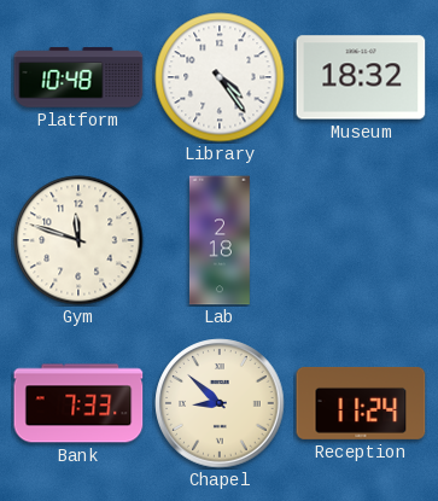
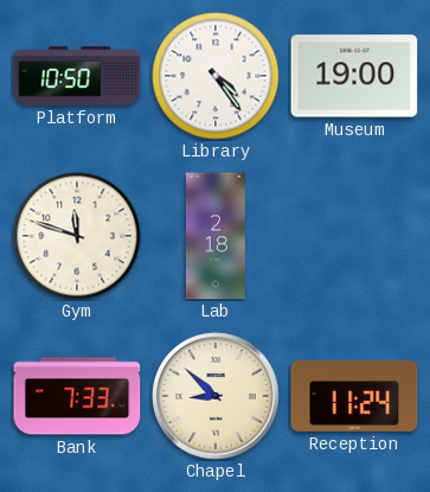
Platform: 10:48 -> 10:50 (77, 76)
Museum: 18:32 -> 19:00 (354, 76)
